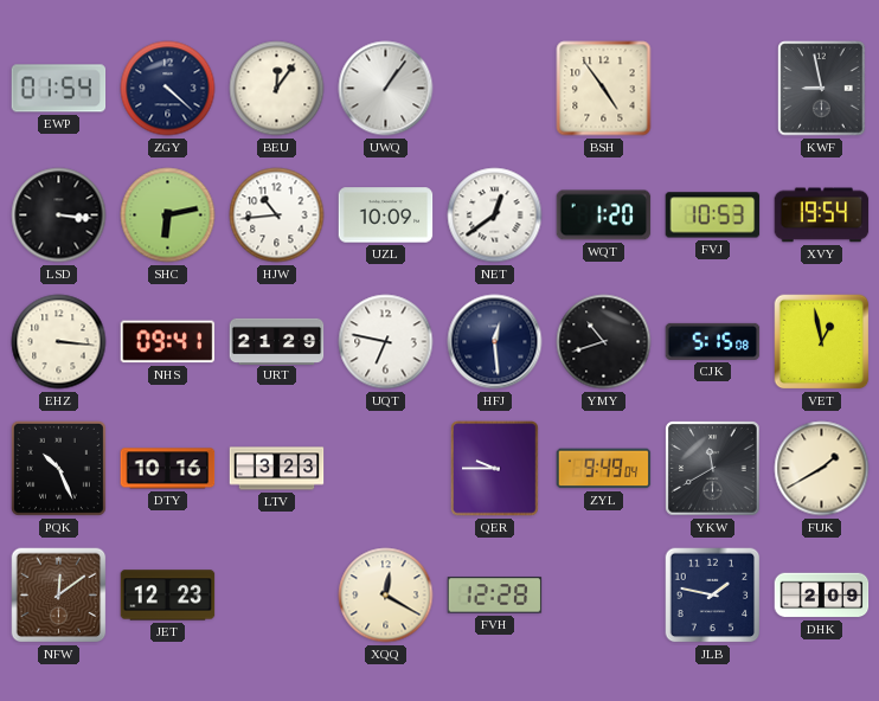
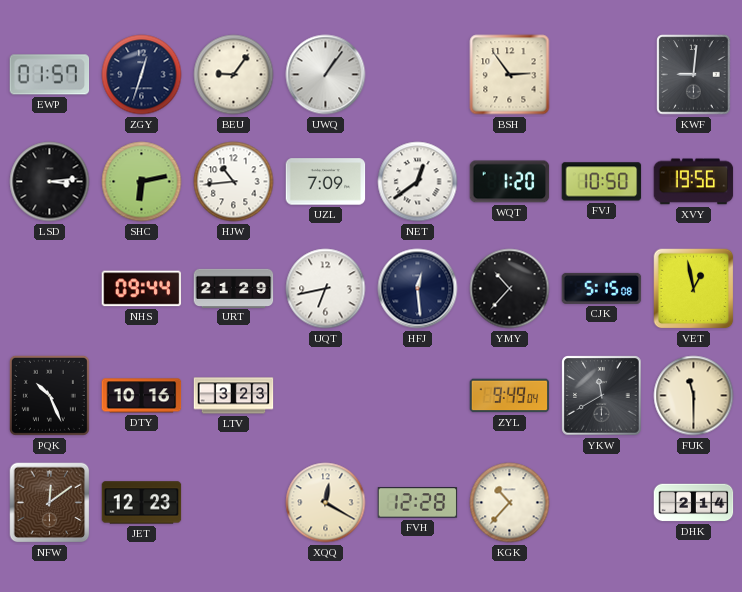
EWP: 01:54 -> 01:57 (50, 75)
ZGY: 4:22 -> 12:33 (142, 75)
BEU: 12:06 -> 9:06 (234, 75)
BSH: 4:54 -> 2:54 (510, 75)
KWF: 8:58 -> 9:01 (694, 75)
LSD: 3:16 -> 3:14 (50, 182)
UZL: 10:09 -> 7:09 (326, 182)
FVJ: 10:53 -> 10:50 (602, 182)
XVY: 19:54 -> 19:56 (694, 182)
EHZ: 3:16 -> none (59, 342)
NHS: 09:41 -> 09:44 (142, 289)
UQT: 6:47 -> 6:43 (326, 289)
YMY: 10:42 -> 10:37 (510, 289)
QER: 9:45 -> none (495, 469)
FUK: 1:40 -> 11:30 (694, 396)
KGK: none -> 10:37 (510, 503)
JLB: 1:47 -> none (713, 596)
DHK: 2:09 -> 2:14 (694, 503)
